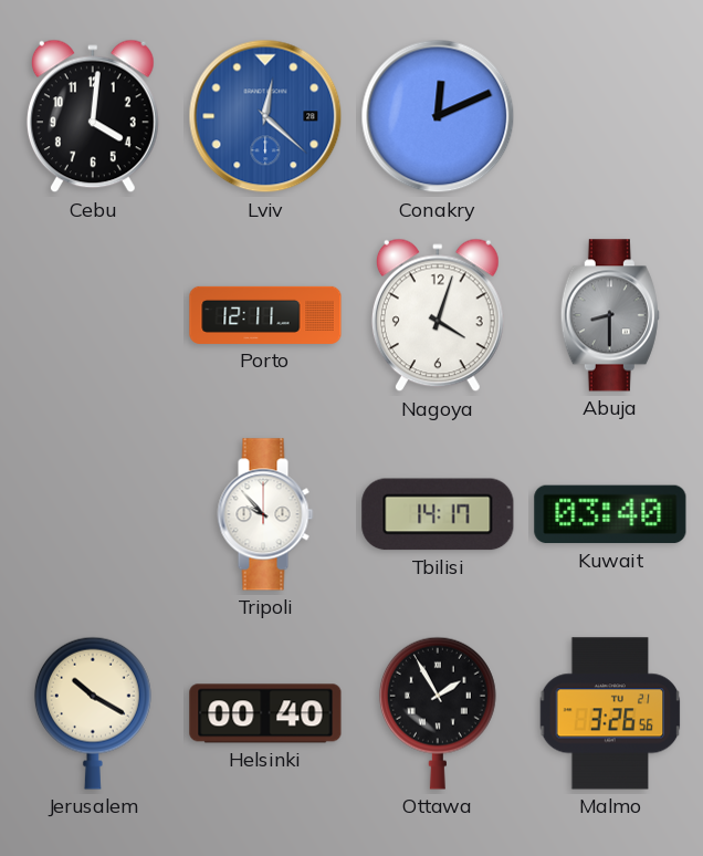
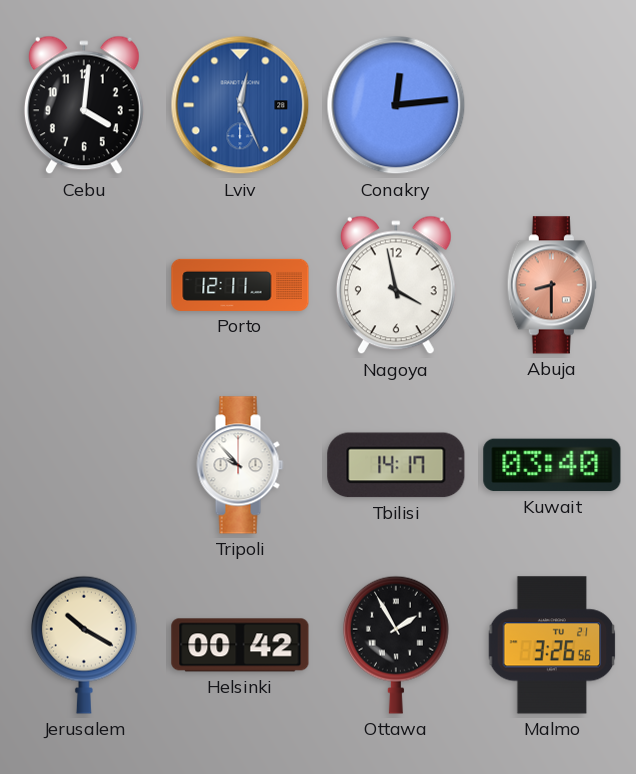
Lviv: 12:22 -> 12:26 (240, 105)
Conakry: 12:11 -> 12:14 (396, 105)
Nagoya: 4:03 -> 3:58 (396, 285)
Abuja dial: grey -> salmon (552, 285)
Helsinki: 00:40 -> 00:42 (240, 645)
